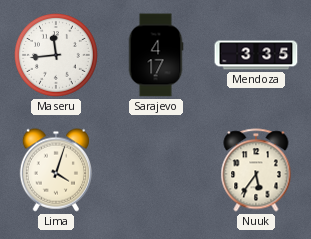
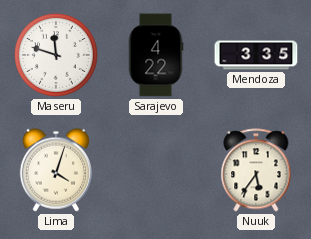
Maseru: 11:44 -> 11:48 (57, 56)
Sarajevo: 4:17 -> 4:22 (156, 55)
